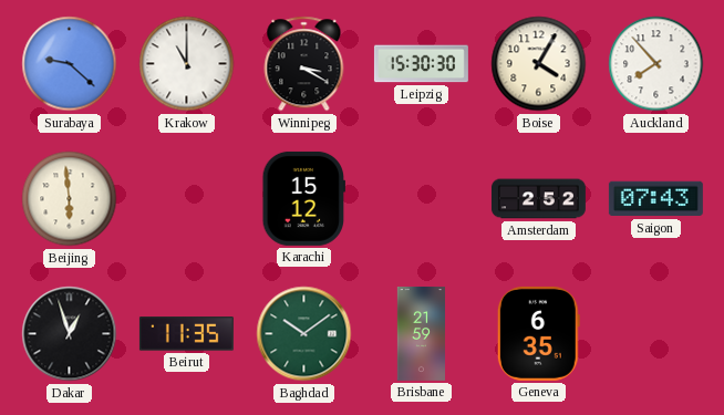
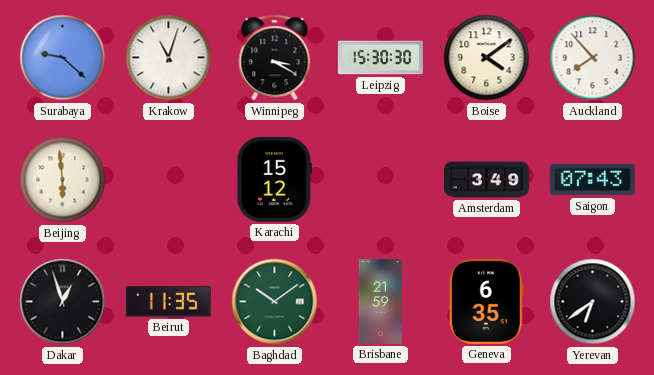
Krakow: 11:00 -> 11:03 (169, 58)
Boise: 4:05 -> 4:09 (487, 58)
Amsterdam: 2:52 -> 3:49 (486, 180)
Yerevan: none -> 6:39 (593, 302)
